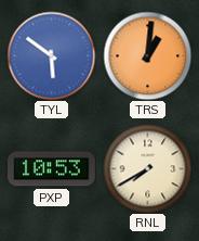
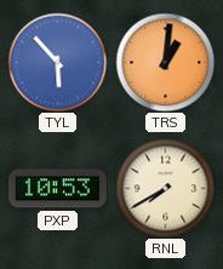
TYL: 5:51 -> 5:53 (57, 62)
